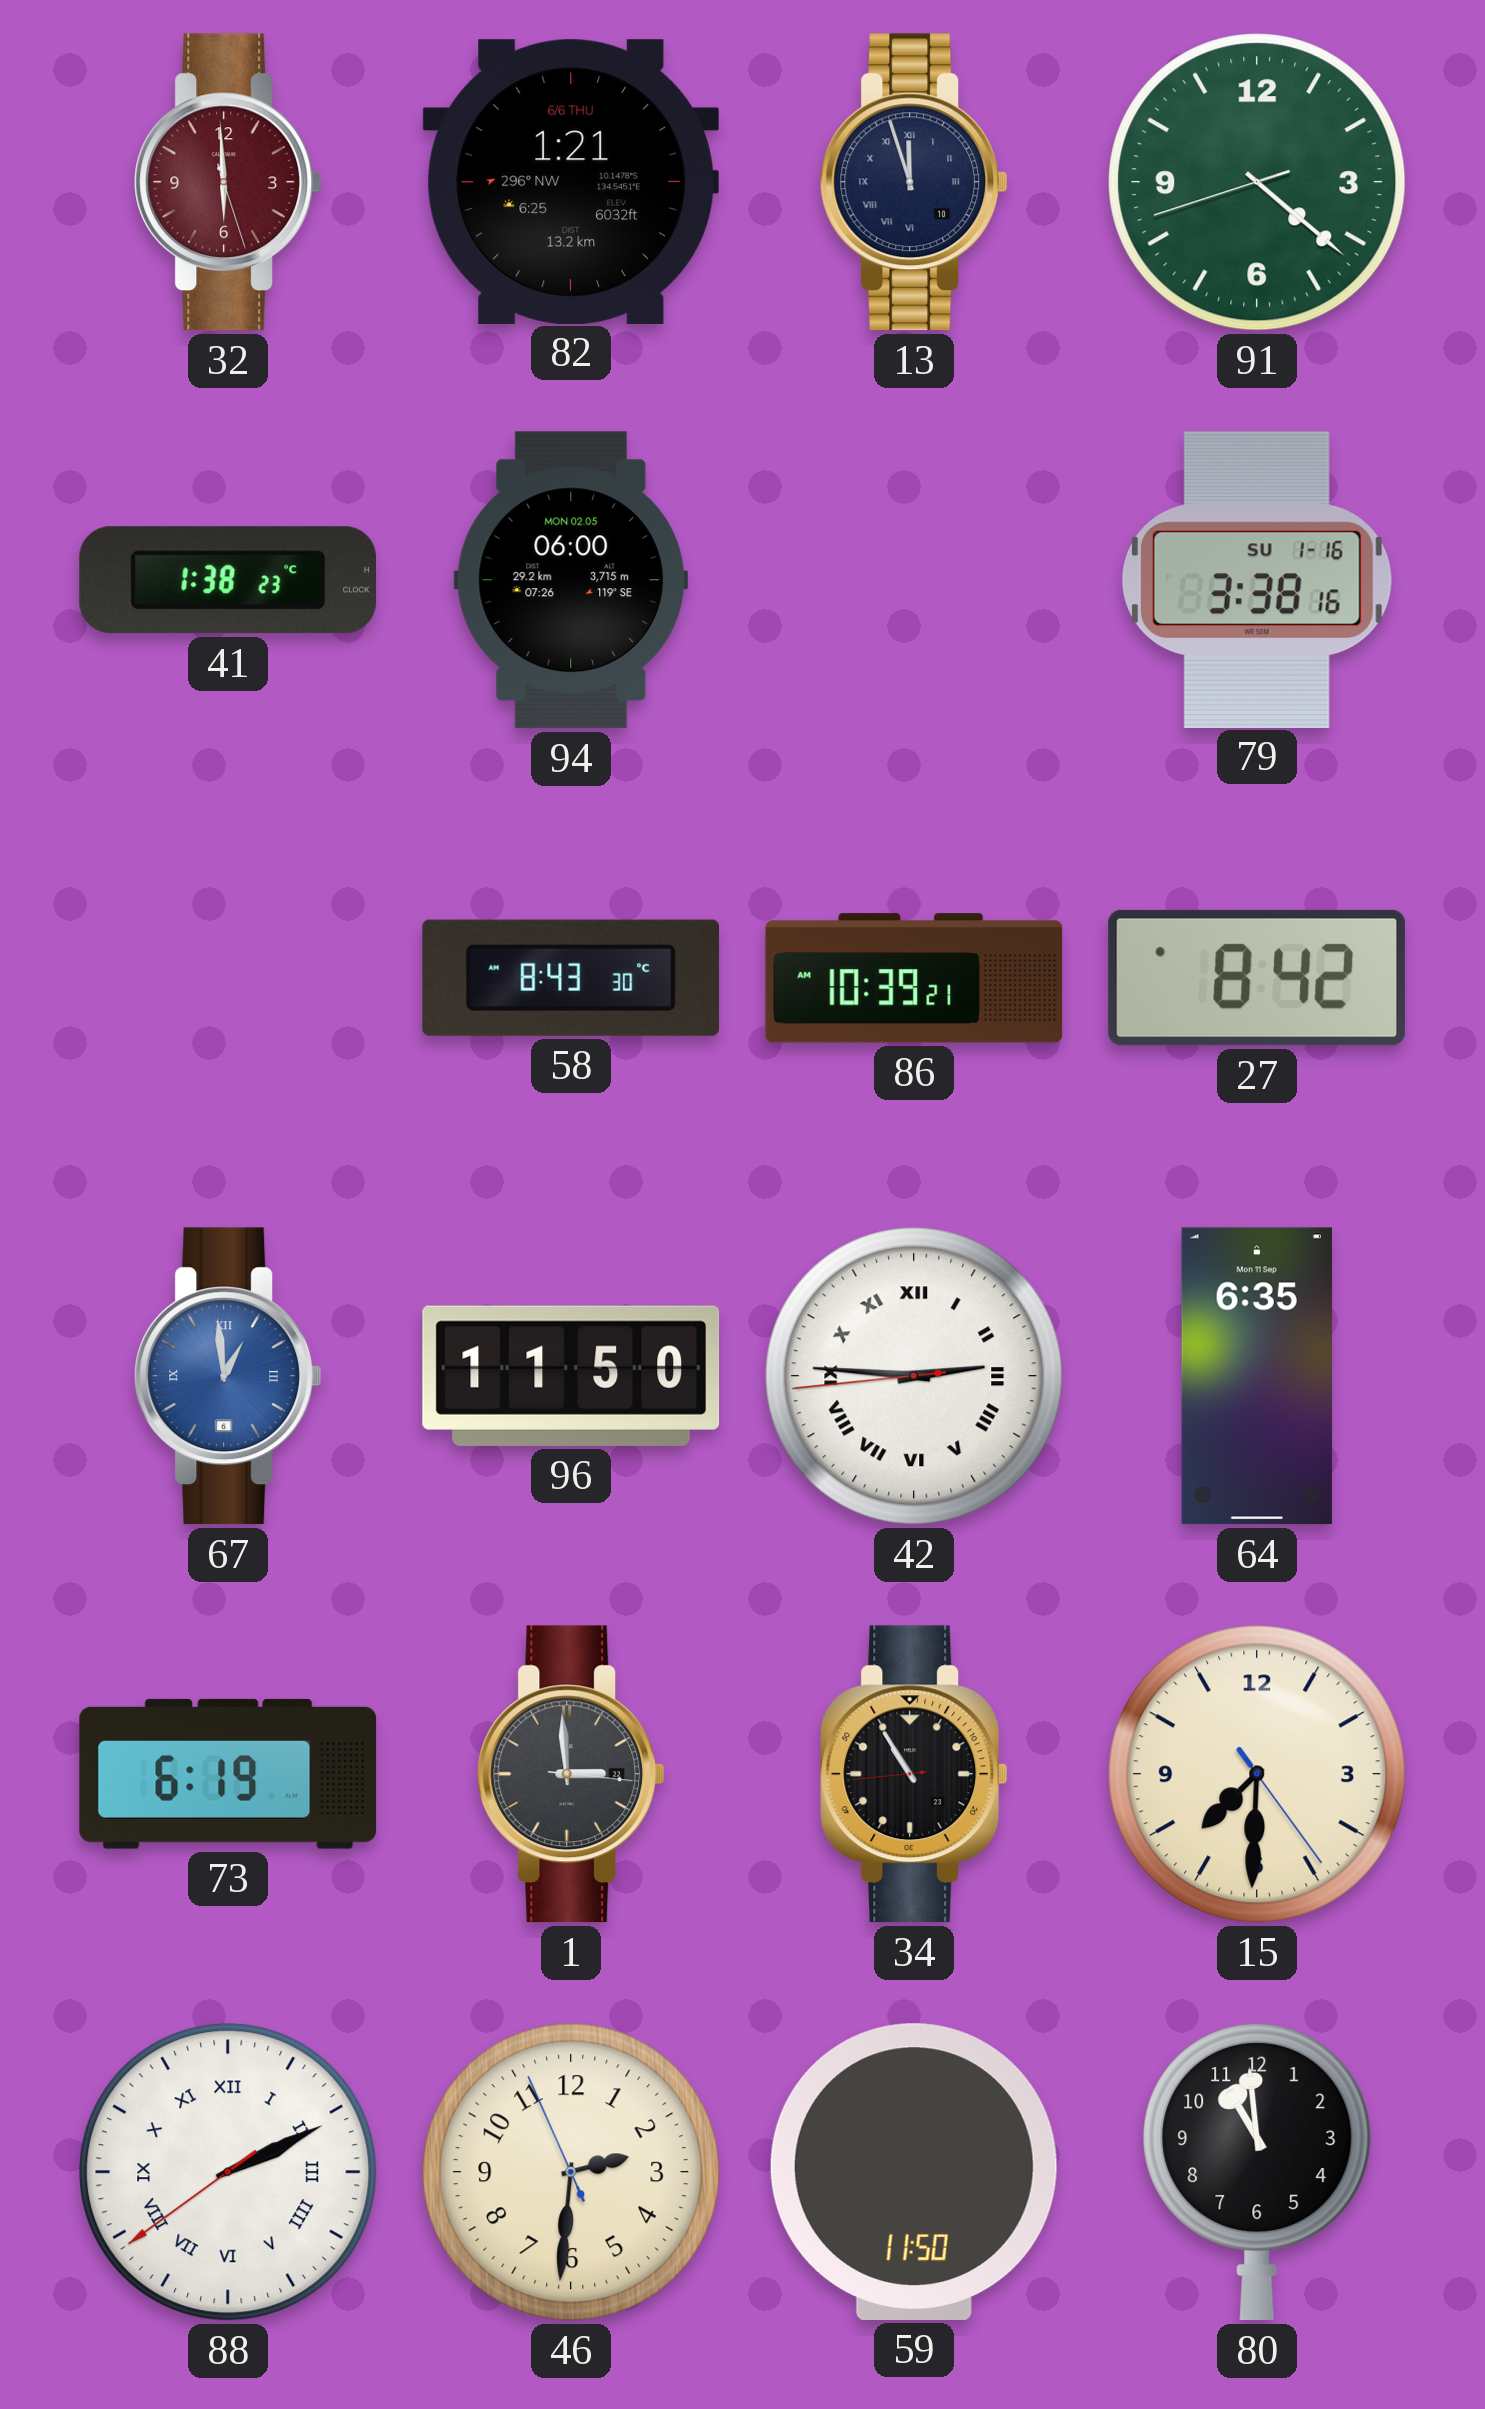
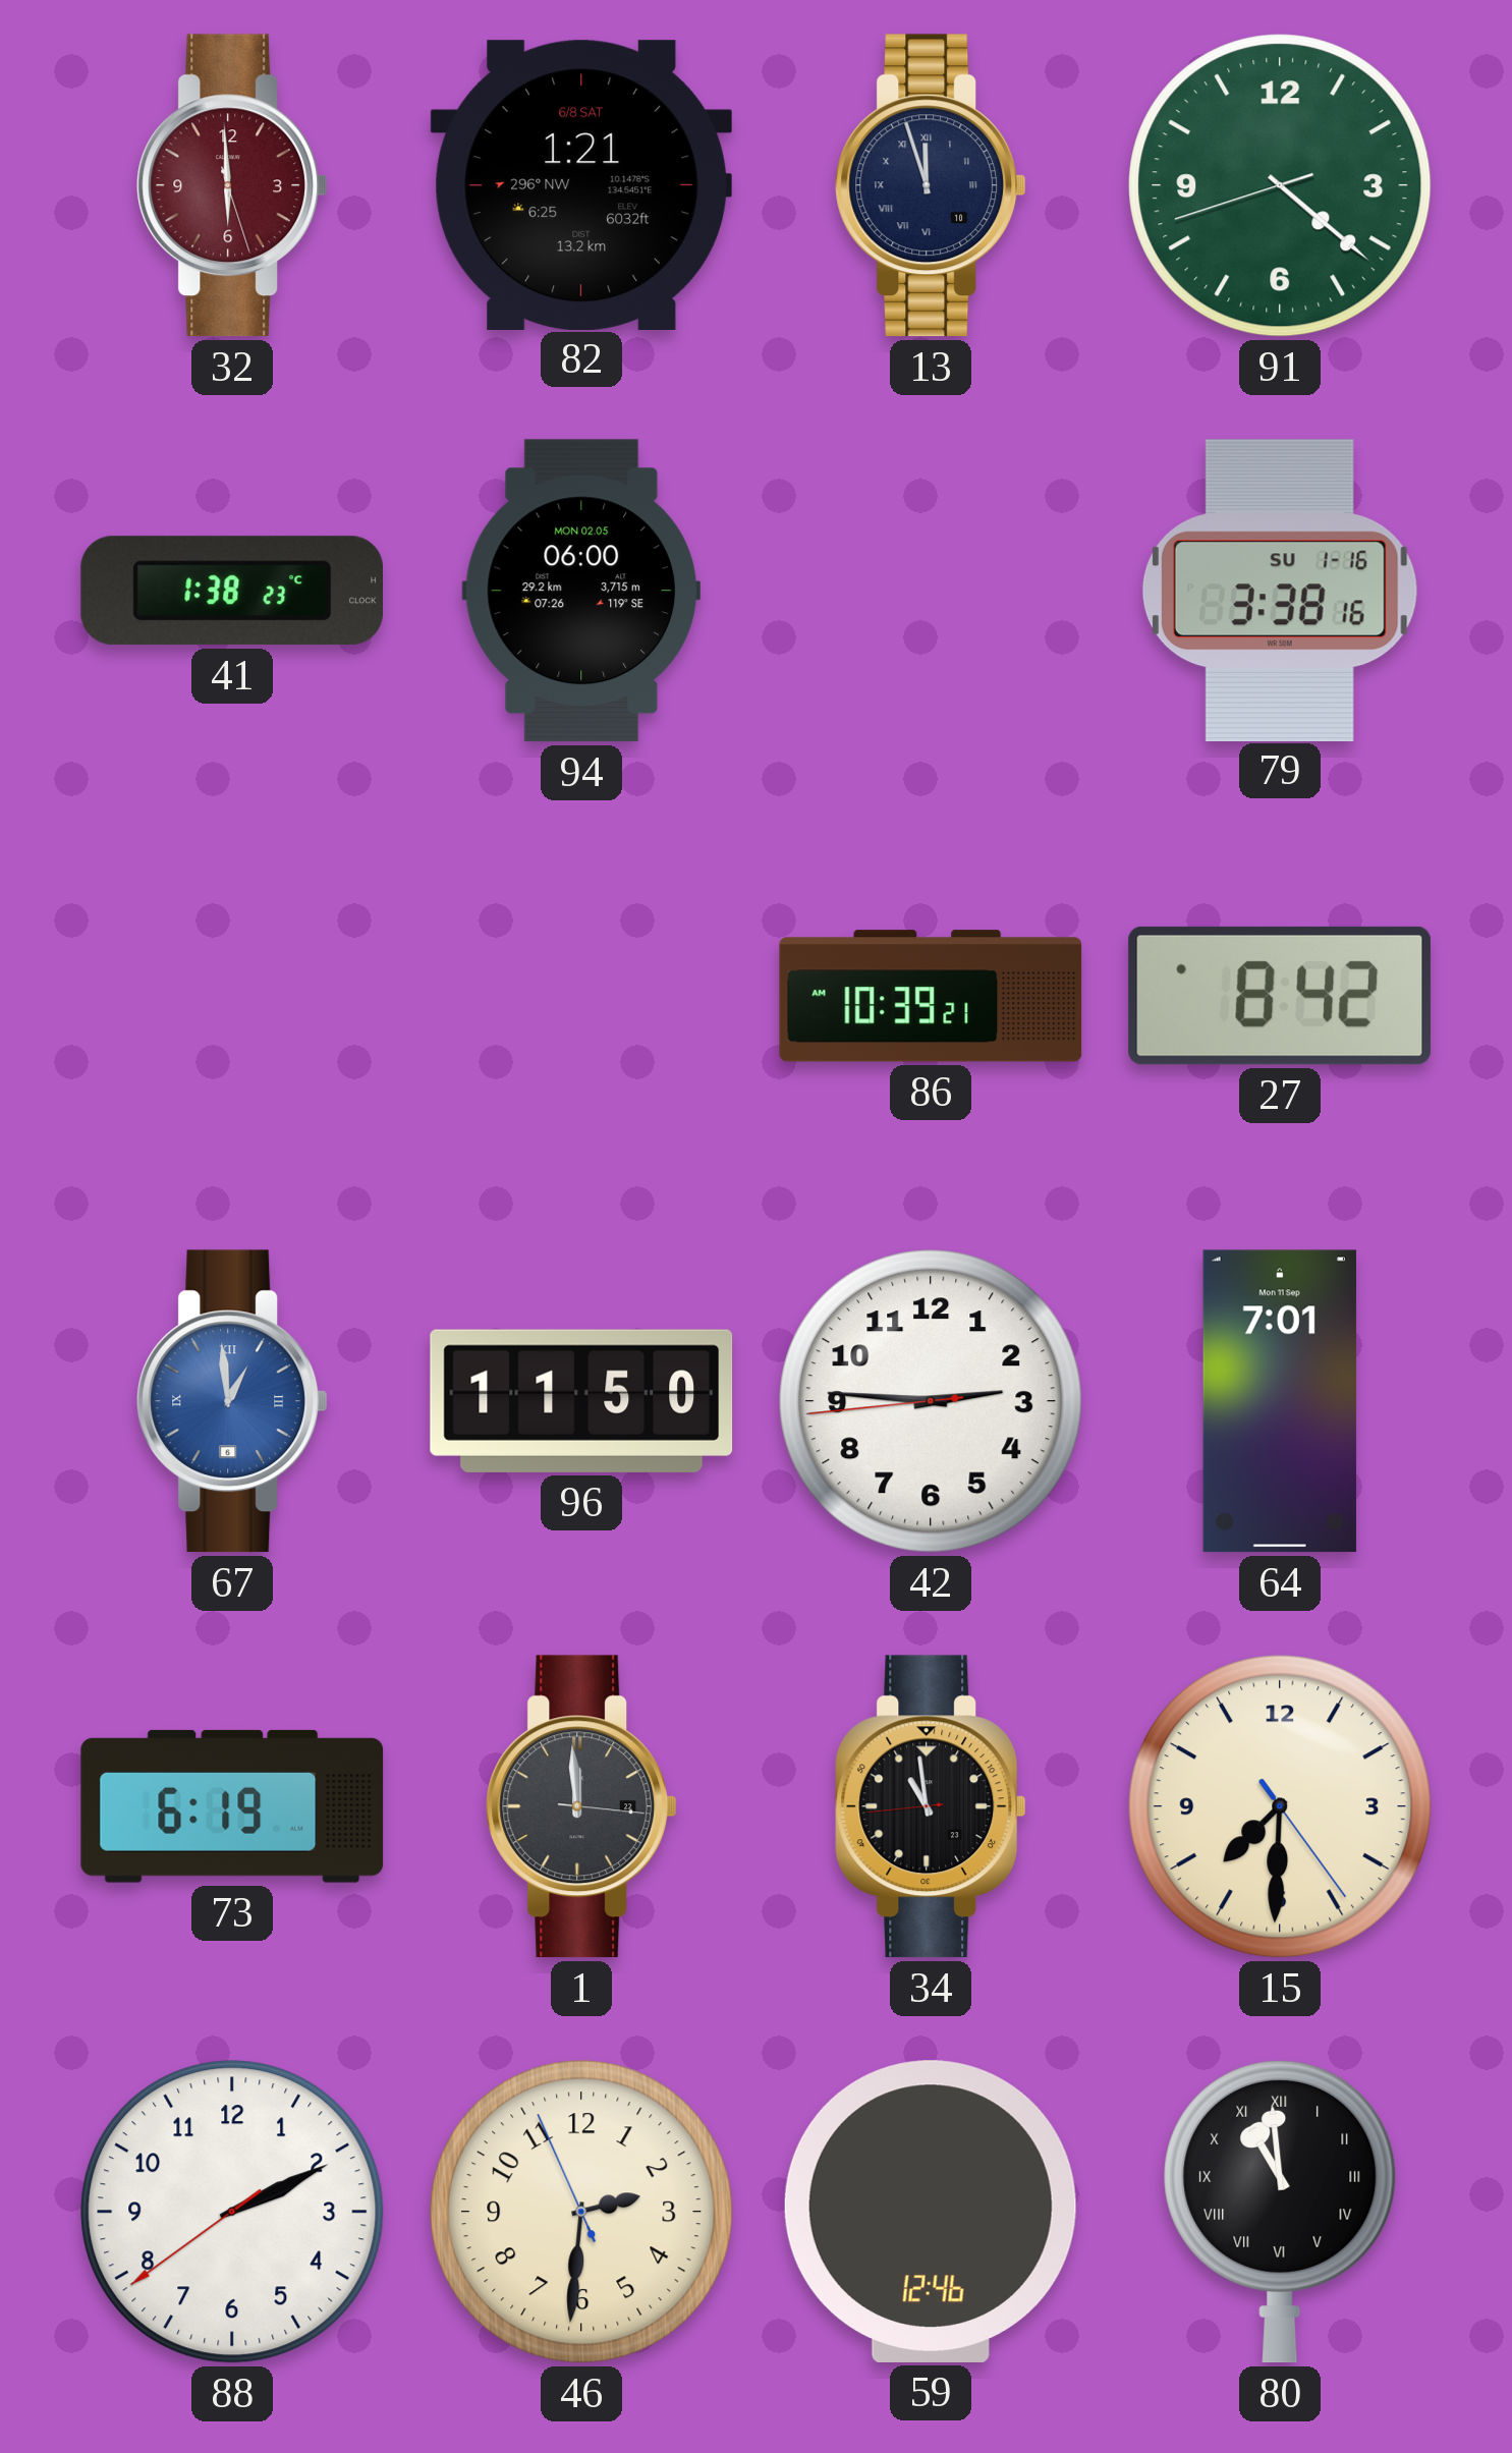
82 date: 6/6 THU -> 6/8 SAT (581, 184)
58: 8:43 -> none (570, 978)
42 numerals: Roman -> Arabic (931, 1401)
64: 6:35 -> 7:01 (1280, 1401)
1: 2:59 -> 11:59 (581, 1806)
34: 10:54 -> 10:58 (931, 1806)
88 numerals: Roman -> Arabic (232, 2212)
59: 11:50 -> 12:46 (931, 2212)
80 numerals: Arabic -> Roman (1280, 2212)
